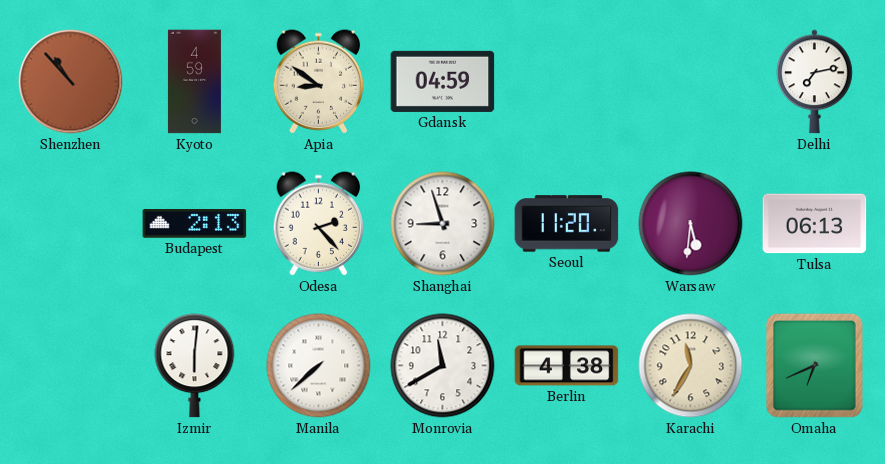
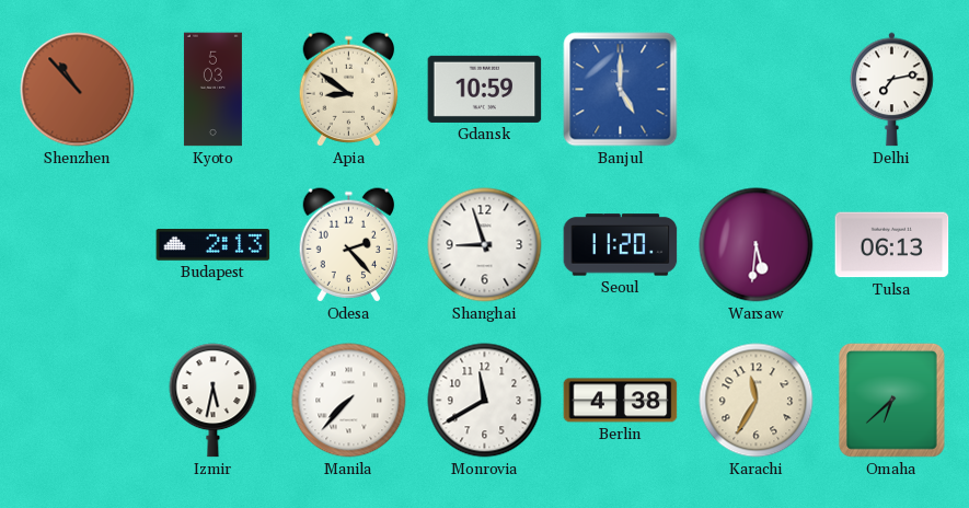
Kyoto: 4:59 -> 5:03 (212, 90)
Gdansk: 04:59 -> 10:59 (485, 89)
Banjul: none -> 5:00 (621, 90)
Izmir: 6:01 -> 5:32 (214, 401)
Manila: 7:38 -> 7:37 (349, 401)
Omaha: 6:41 -> 6:38 (891, 401)
